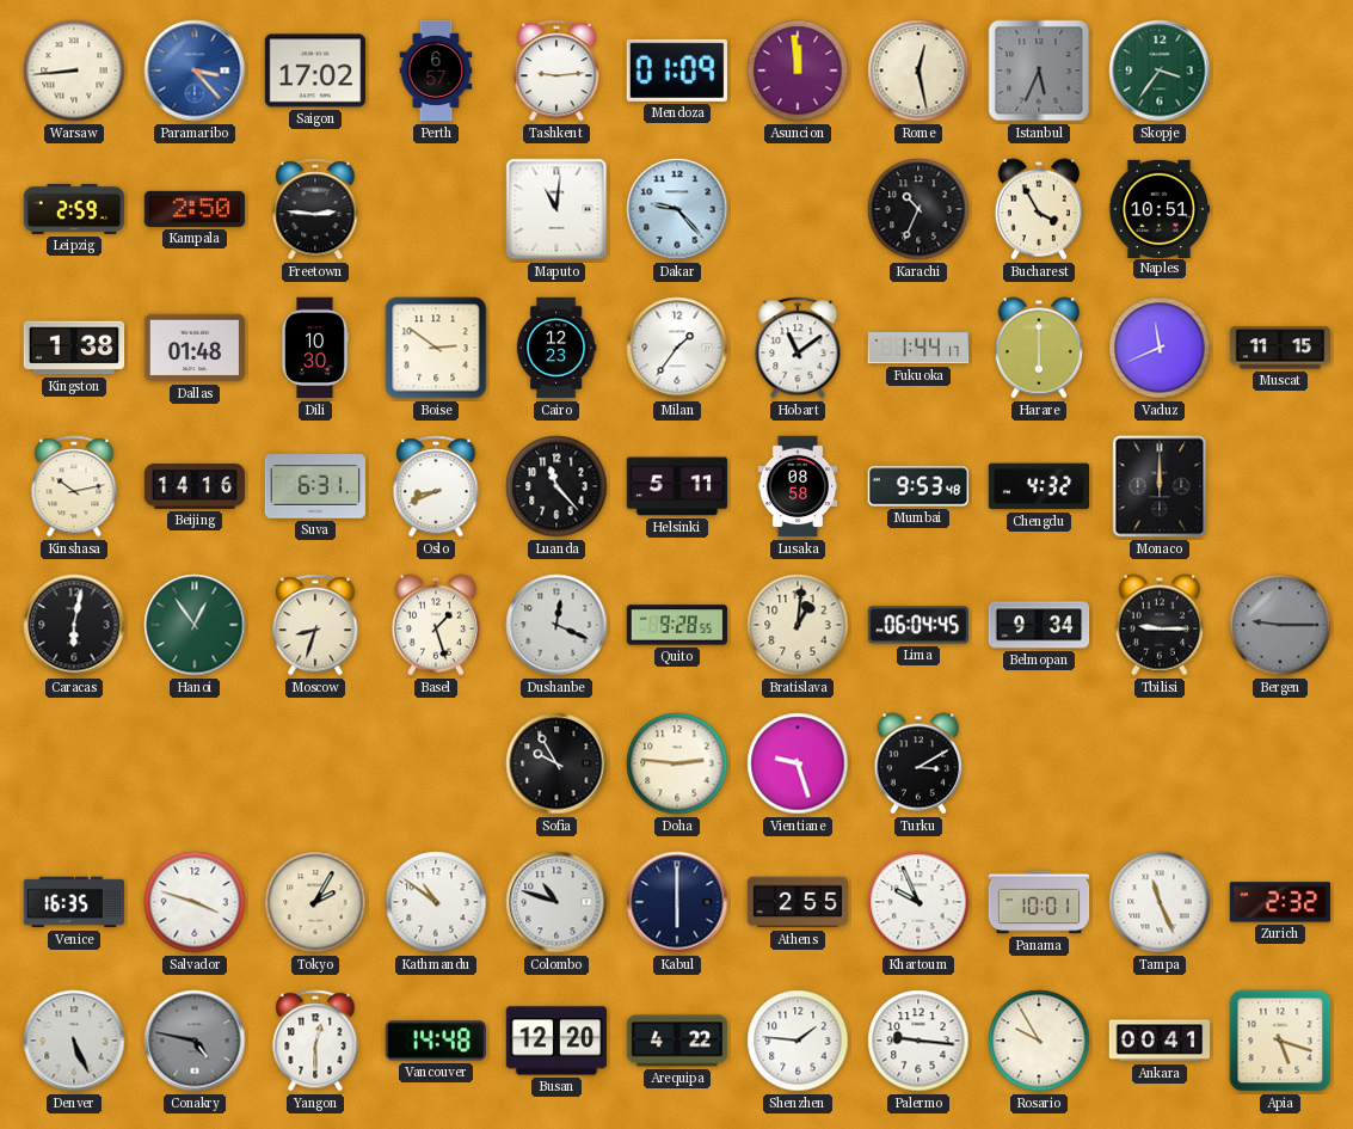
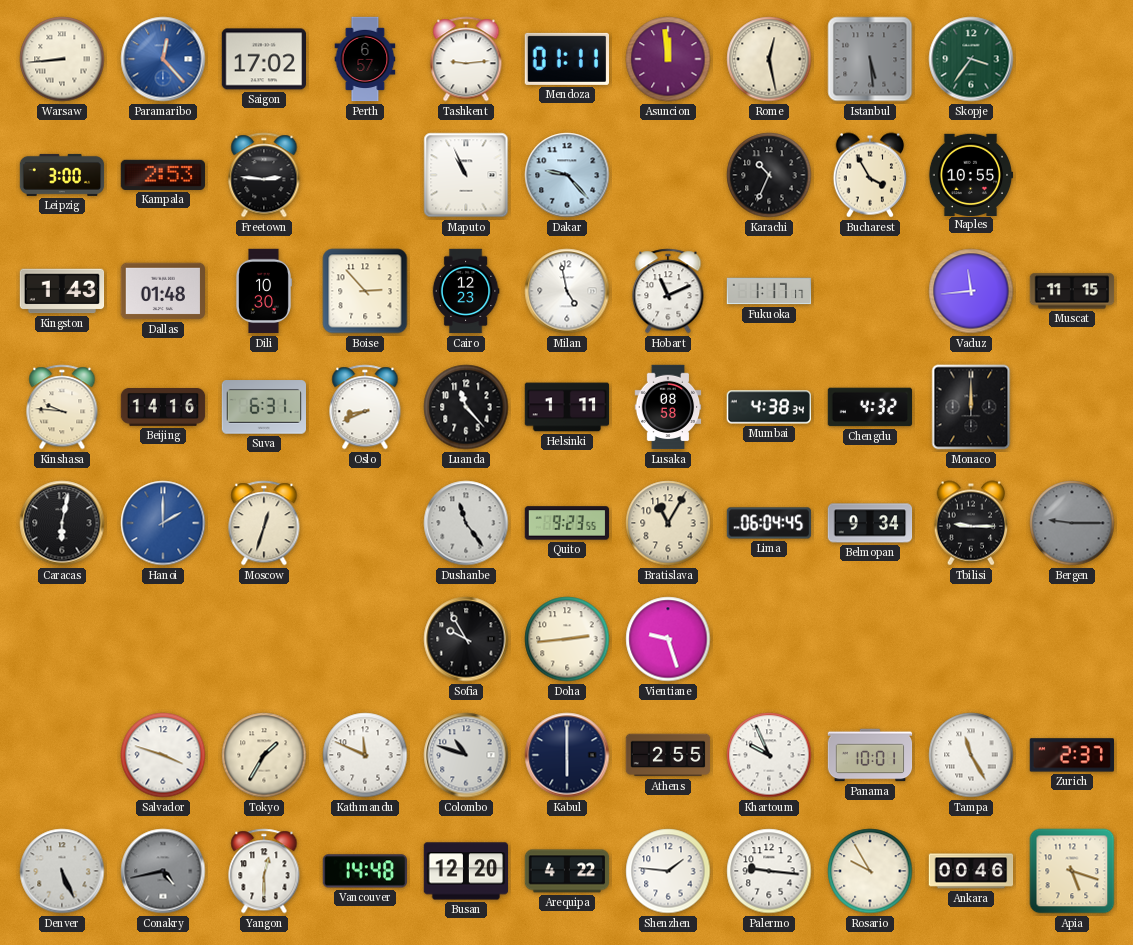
Paramaribo: 3:23 -> 12:23 (163, 59)
Mendoza: 01:09 -> 01:11 (566, 59)
Istanbul: 5:34 -> 5:29 (870, 59)
Leipzig: 2:59 -> 3:00 (62, 175)
Kampala: 2:50 -> 2:53 (163, 175)
Maputo: 11:01 -> 10:56 (466, 175)
Naples: 10:51 -> 10:55 (971, 174)
Kingston: 1:38 -> 1:43 (62, 291)
Boise: 2:51 -> 2:53 (365, 291)
Milan: 1:36 -> 4:58 (567, 291)
Hobart: 11:09 -> 11:11 (668, 291)
Fukuoka: 1:44 -> 1:17 (769, 291)
Harare: 6:00 -> none (1038, 348)
Vaduz: 11:41 -> 11:44 (971, 291)
Kinshasa: 10:13 -> 9:46 (62, 407)
Helsinki: 5:11 -> 1:11 (567, 407)
Mumbai: 9:53 -> 4:38 (768, 407)
Hanoi: 12:54 -> 2:00 (163, 523)
Hanoi dial: green -> blue (163, 523)
Moscow: 8:33 -> 12:33 (264, 523)
Basel: 1:27 -> none (435, 625)
Dushanbe: 12:19 -> 11:24 (466, 523)
Quito: 9:28 -> 9:23 (567, 523)
Bratislava: 1:01 -> 11:05 (668, 523)
Doha: 2:46 -> 2:44 (567, 639)
Turku: 3:10 -> none (917, 763)
Venice: 16:35 -> none (74, 902)
Tokyo: 2:05 -> 1:35 (264, 755)
Kathmandu: 10:51 -> 11:49 (365, 755)
Tampa: 11:26 -> 11:25 (971, 755)
Zurich: 2:32 -> 2:37 (1071, 755)
Conakry: 4:47 -> 4:43 (163, 871)
Ankara: 00:41 -> 00:46 (971, 871)
